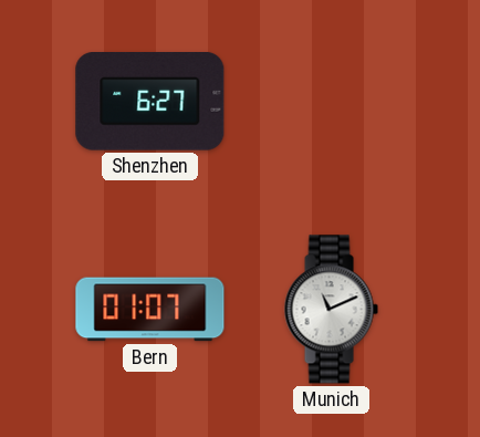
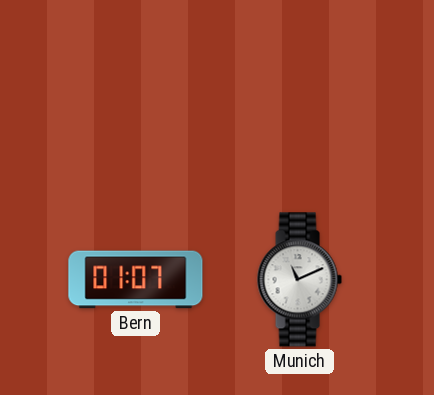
Shenzhen: 6:27 -> none (150, 102)
